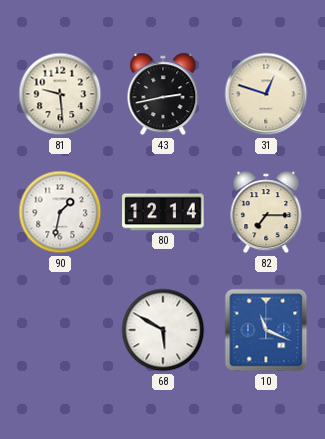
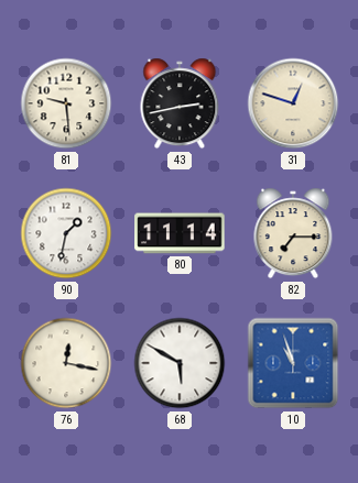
80: 12:14 -> 11:14 (180, 233)
76: none -> 12:17 (66, 363)
10: 11:19 -> 10:57 (293, 363)
